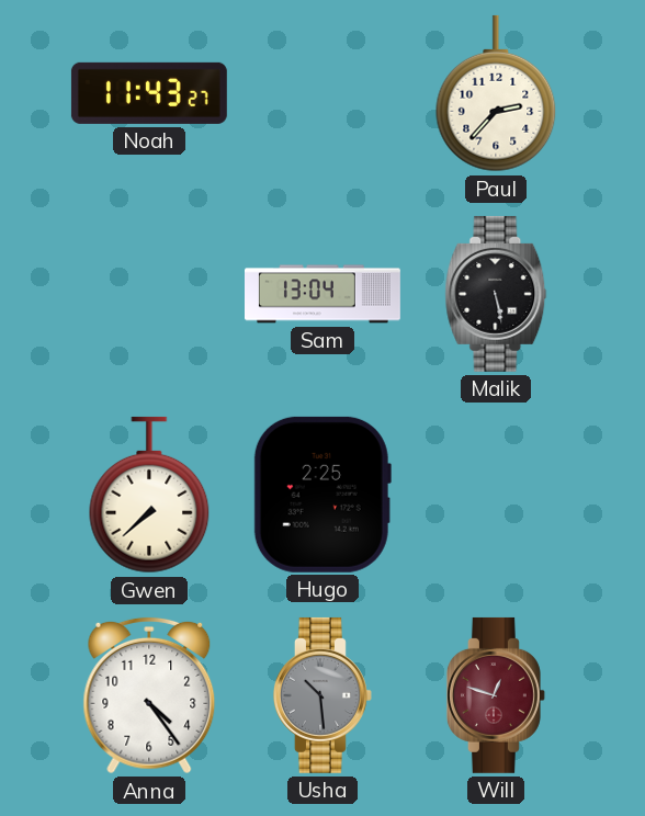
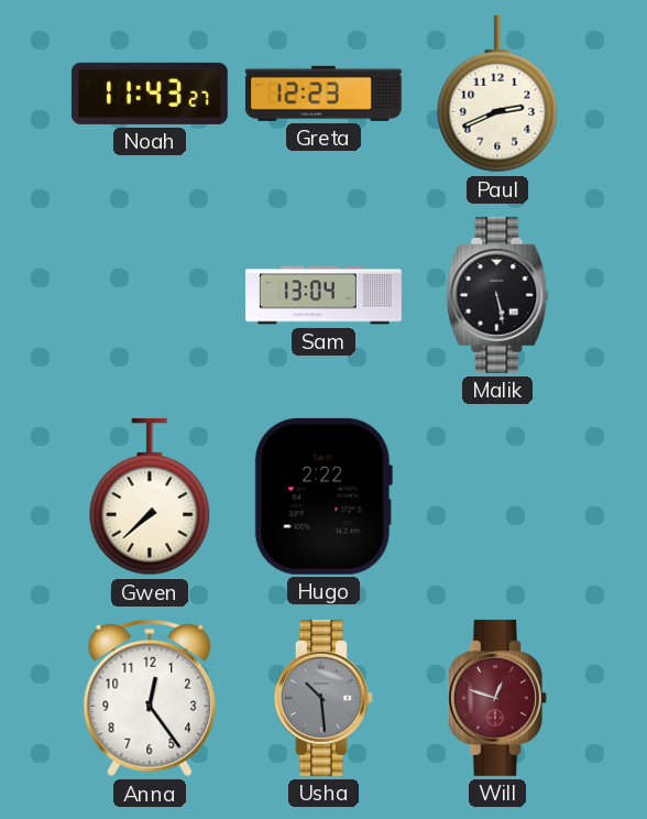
Greta: none -> 12:23 (323, 94)
Paul: 2:37 -> 2:41 (497, 94)
Hugo: 2:25 -> 2:22 (323, 496)
Anna: 4:24 -> 12:24 (150, 698)
